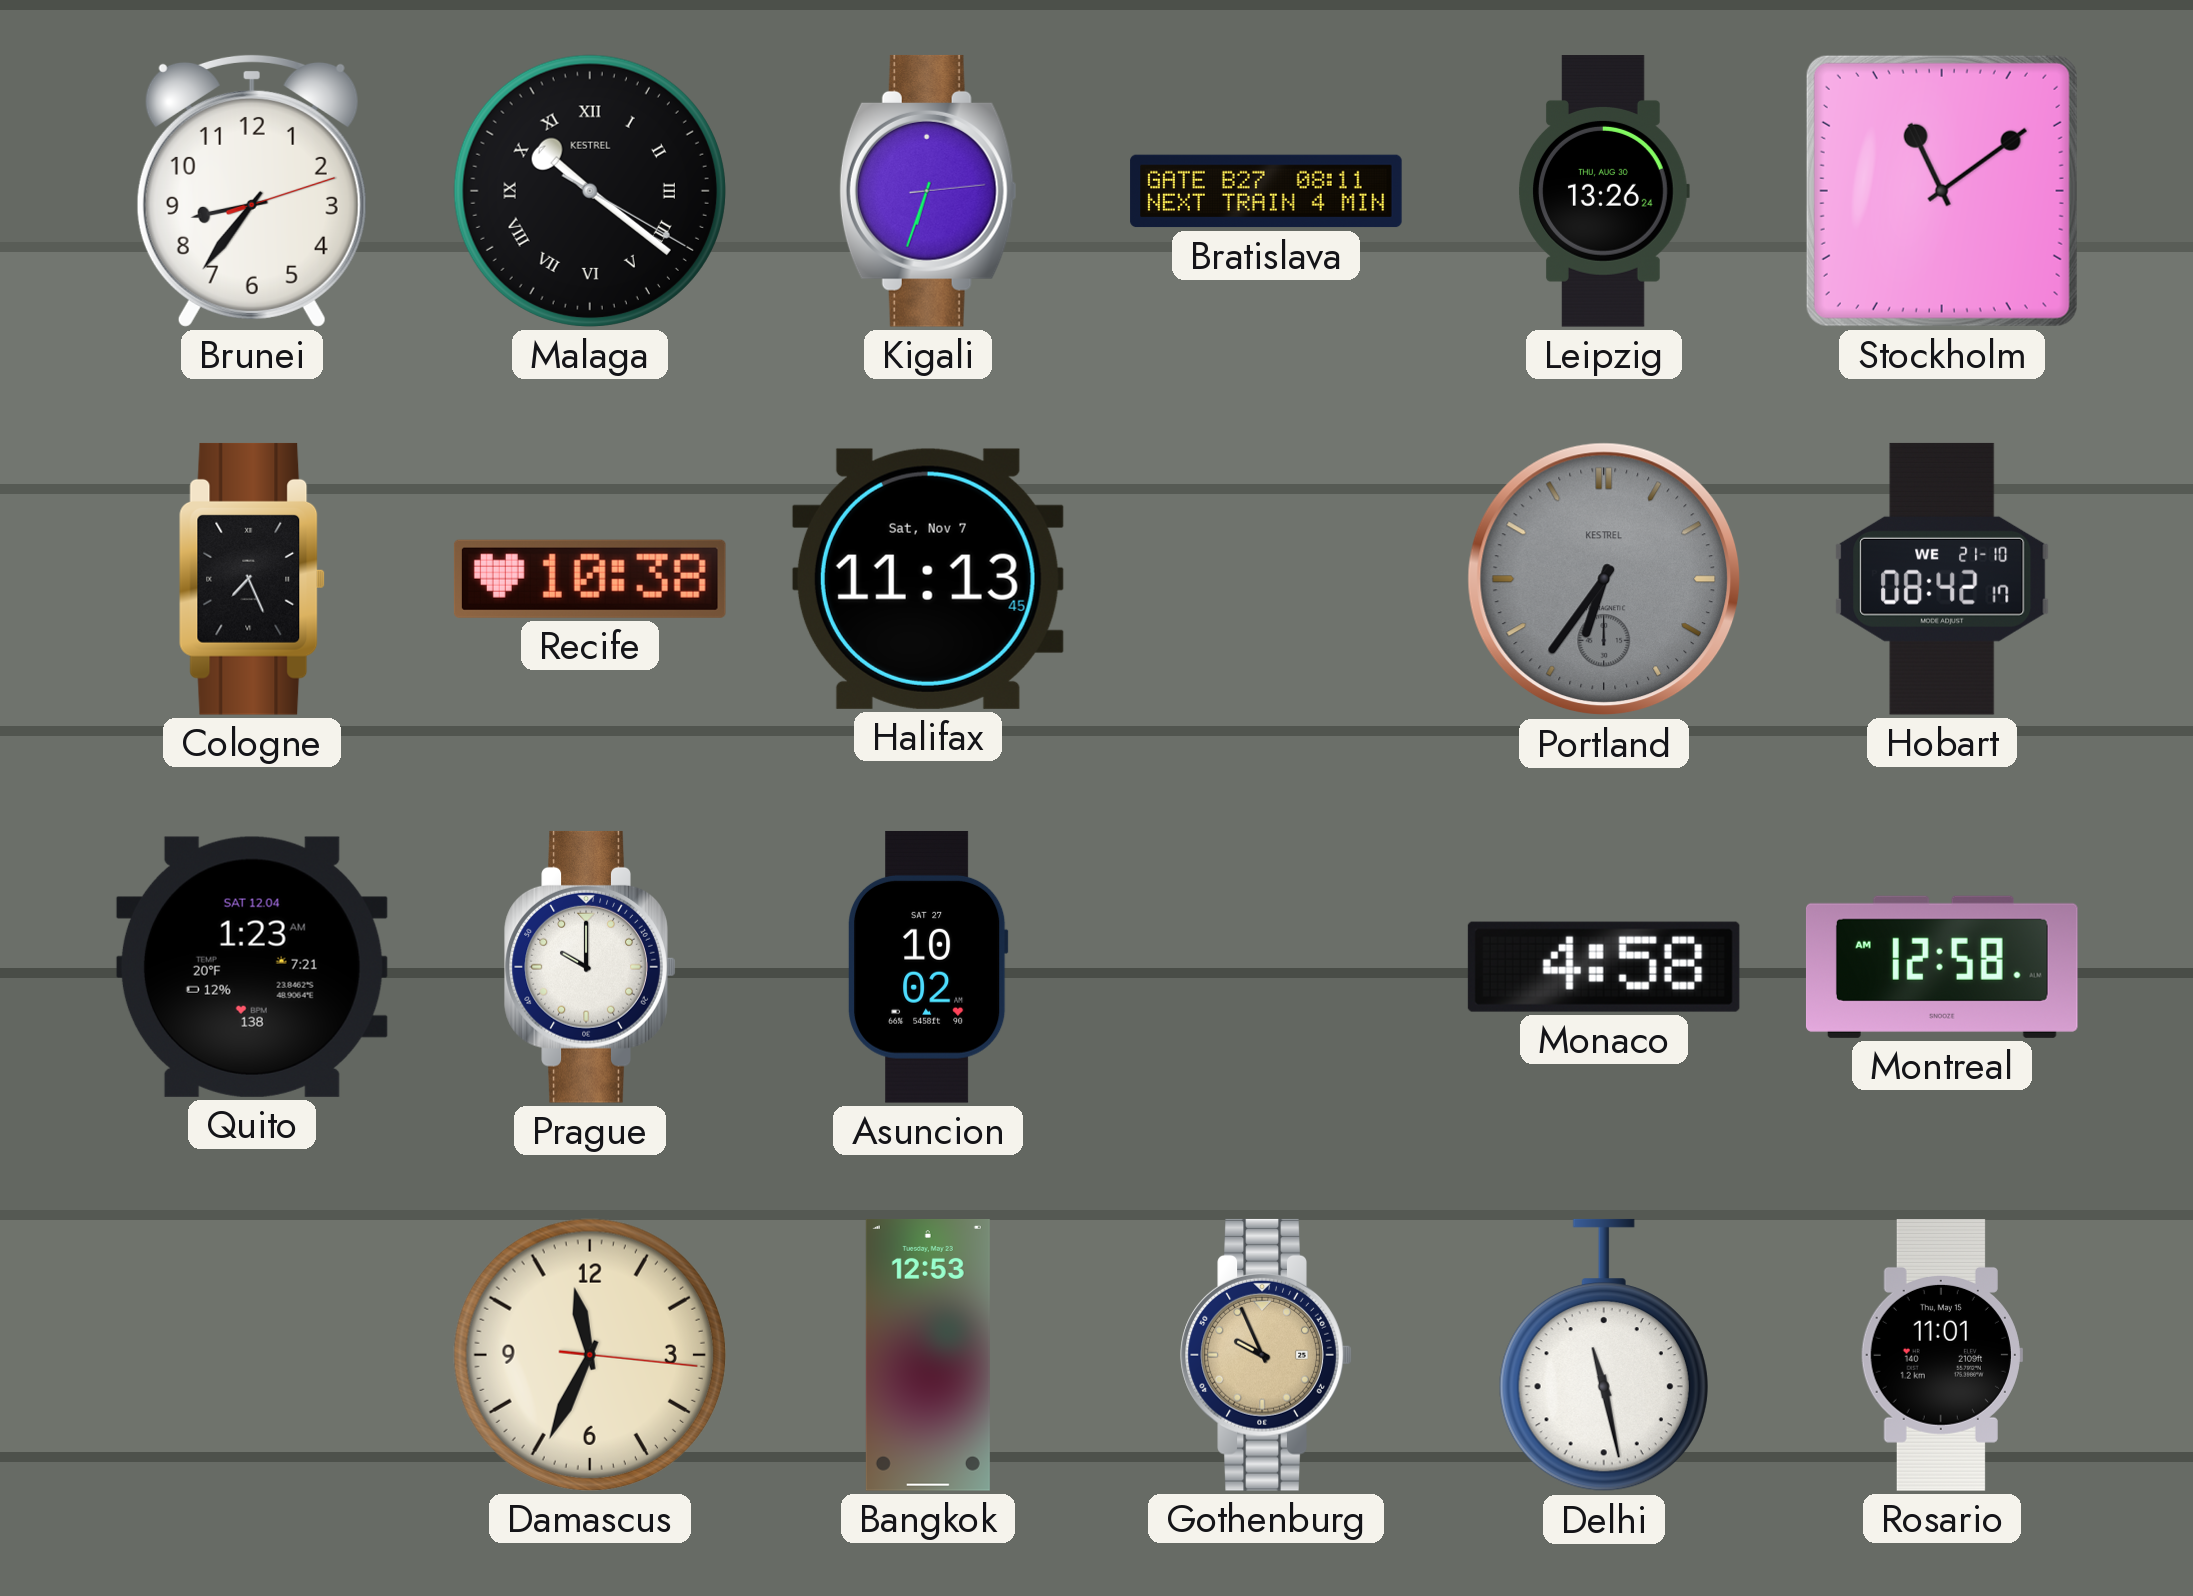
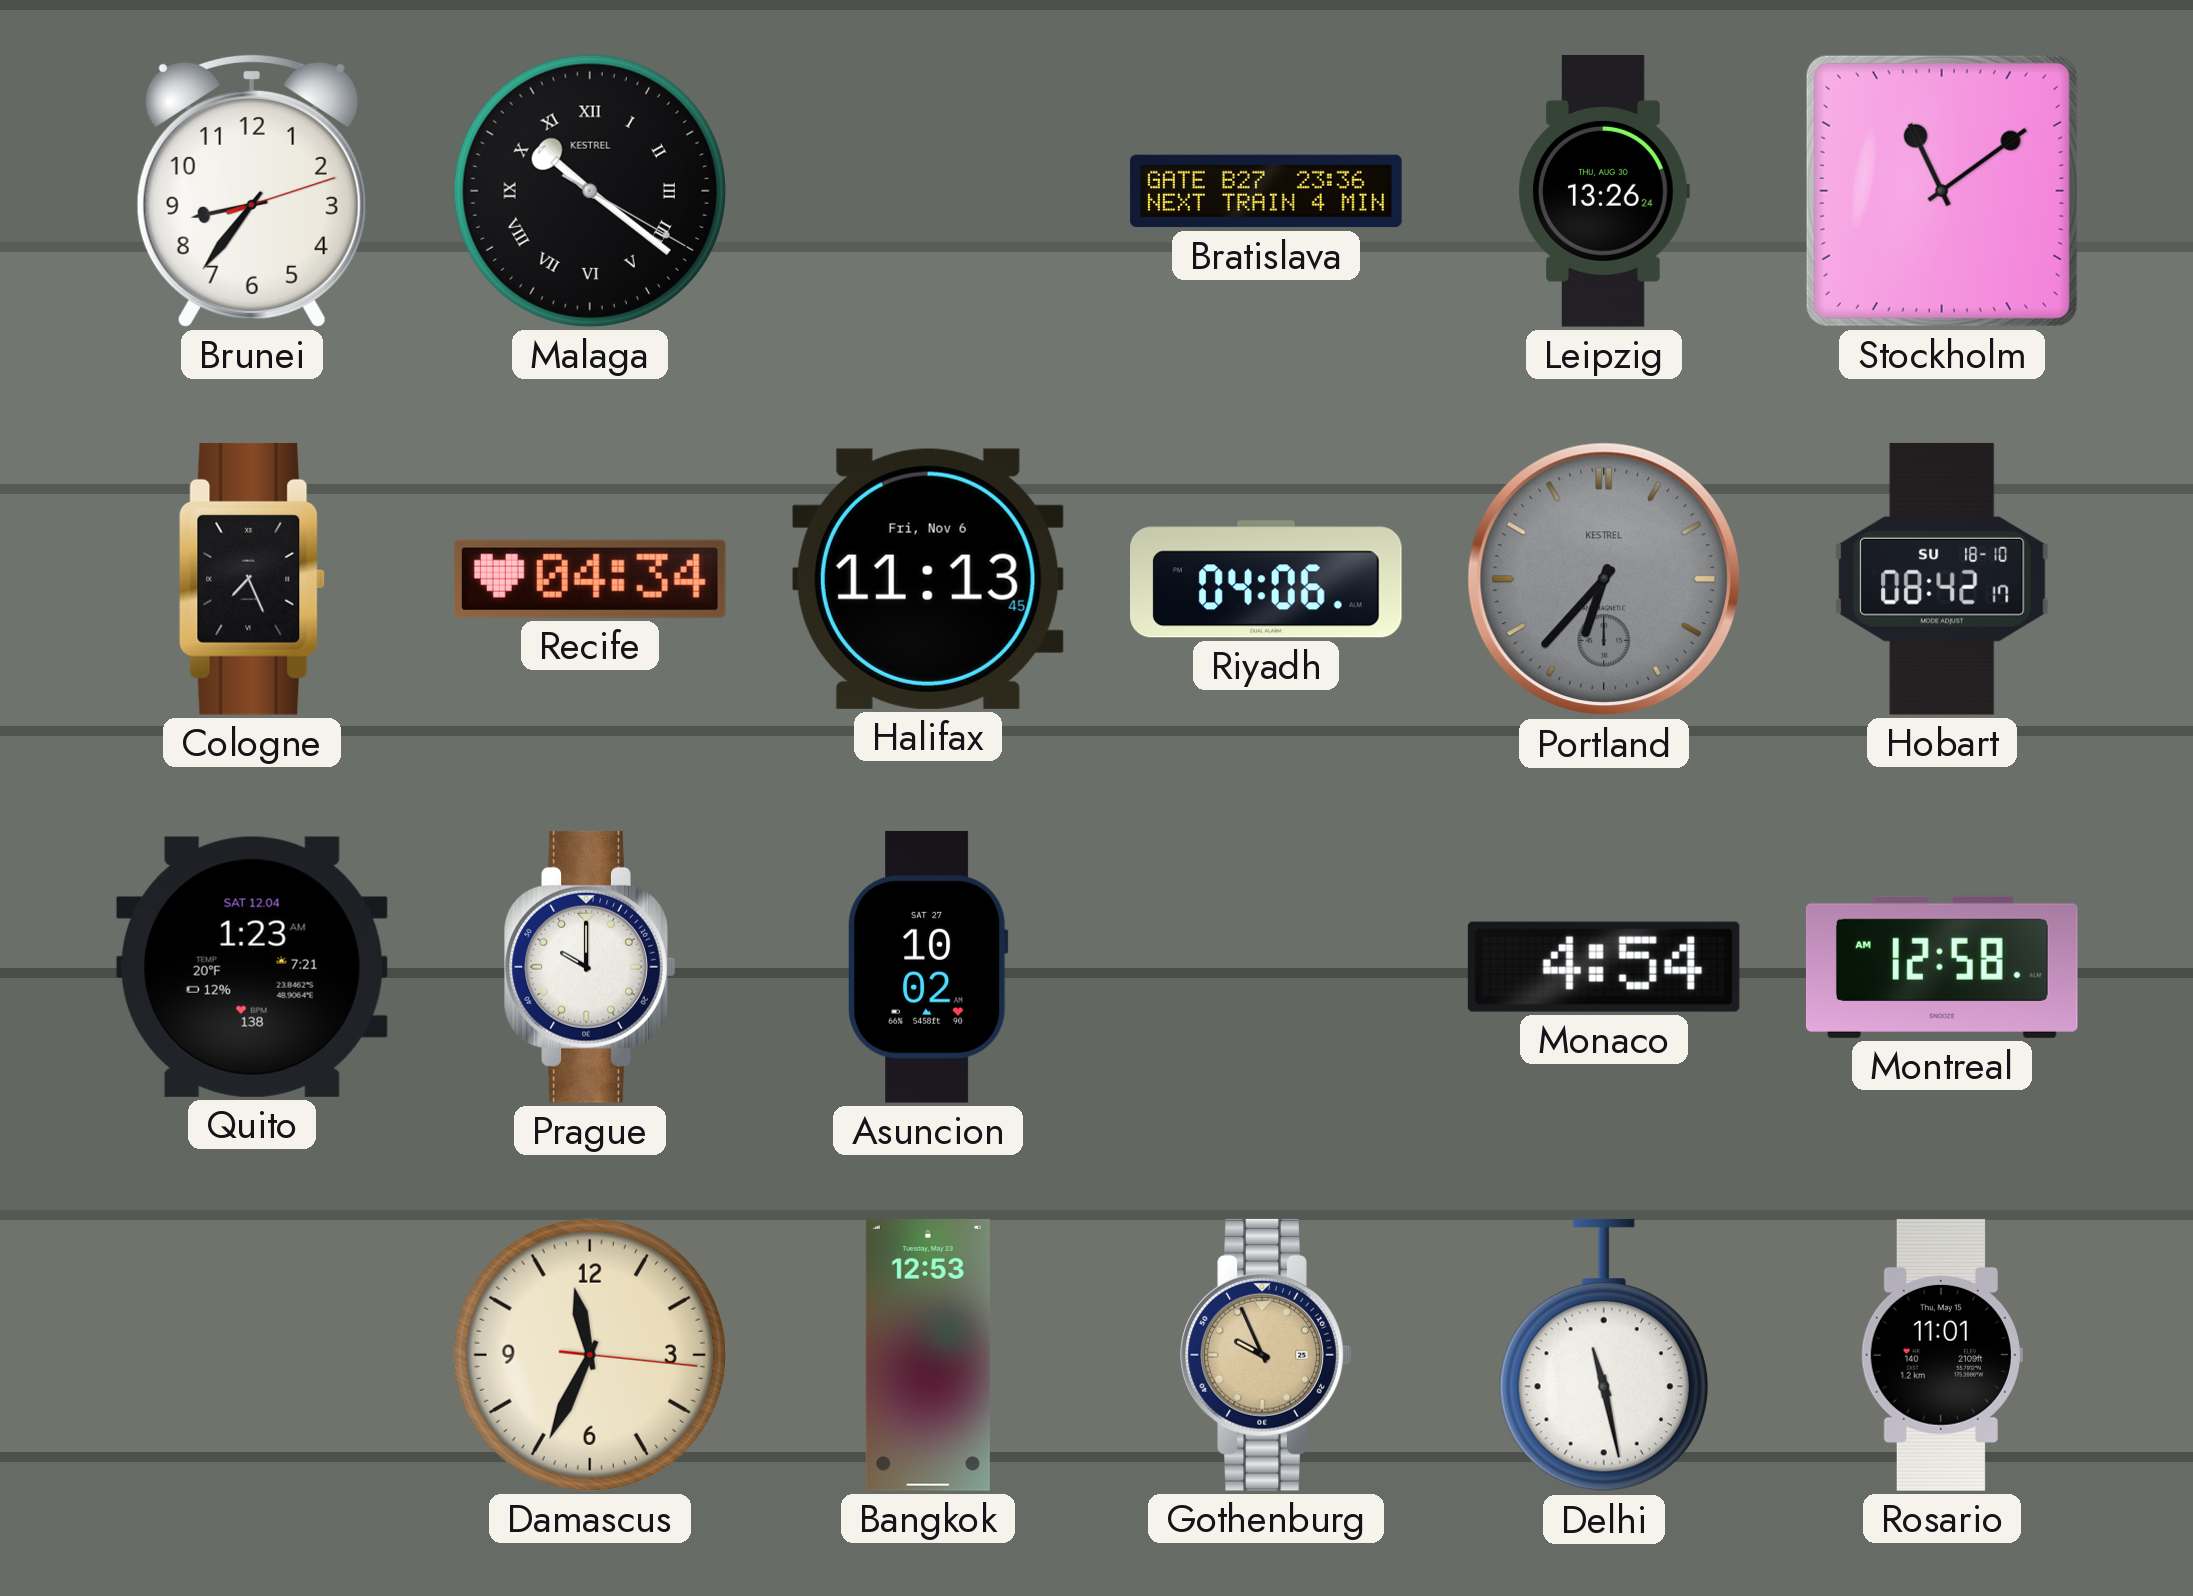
Kigali: 6:33 -> none (928, 191)
Bratislava: 08:11 -> 23:36 (1266, 191)
Recife: 10:38 -> 04:34 (590, 579)
Halifax date: Sat, Nov 7 -> Fri, Nov 6 (928, 579)
Riyadh: none -> 04:06 (1267, 579)
Portland: 6:36 -> 6:37 (1604, 579)
Hobart date: WE 21-10 -> SU 18-10 (1942, 579)
Monaco: 4:58 -> 4:54 (1604, 967)
